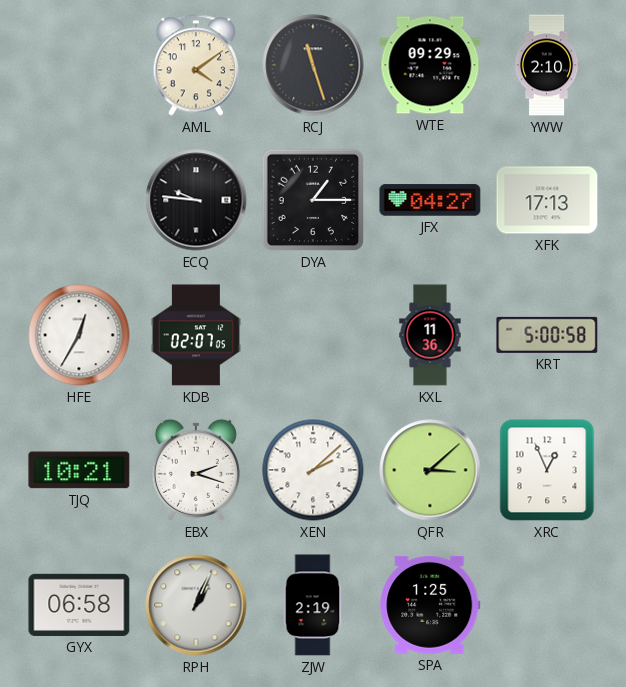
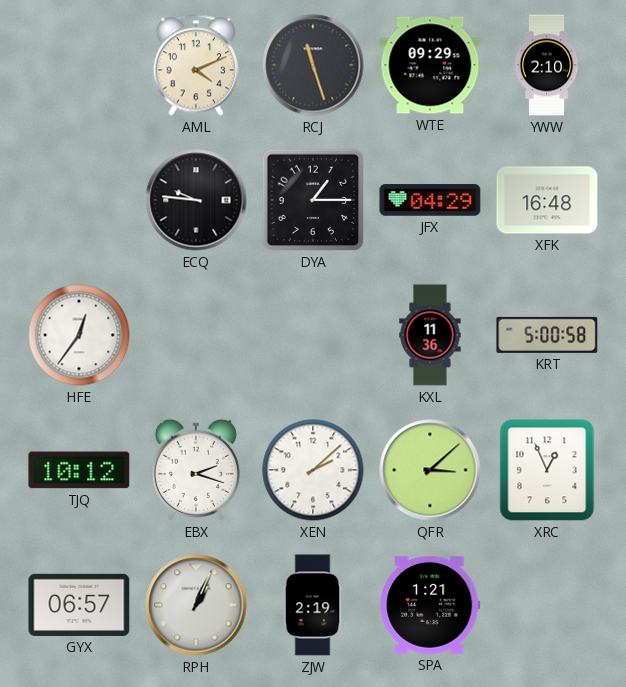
AML: 4:09 -> 4:11 (196, 65)
JFX: 04:27 -> 04:29 (430, 200)
XFK: 17:13 -> 16:48 (547, 200)
HFE: 12:35 -> 12:36 (79, 335)
KDB: 02:07 -> none (196, 335)
TJQ: 10:21 -> 10:12 (79, 470)
GYX: 06:58 -> 06:57 (79, 605)
SPA: 1:25 -> 1:21 (430, 605)
